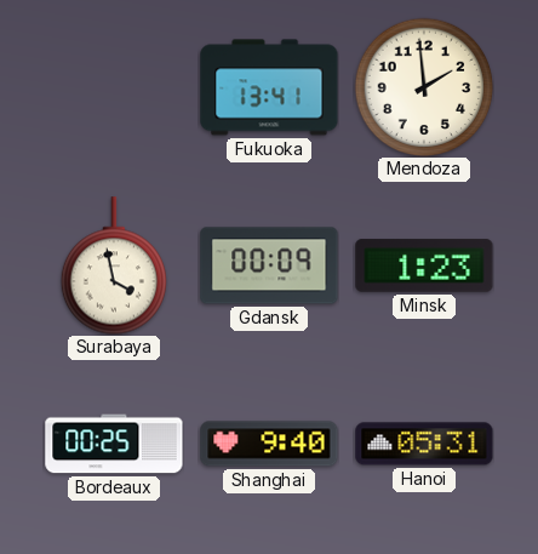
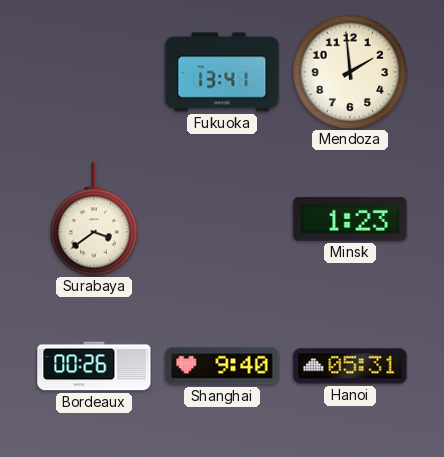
Surabaya: 3:58 -> 3:39 (93, 219)
Gdansk: 00:09 -> none (269, 265)
Bordeaux: 00:25 -> 00:26 (94, 366)
